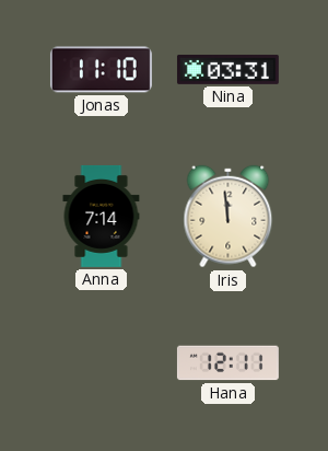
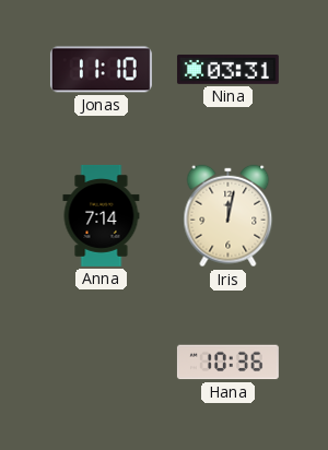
Iris: 11:59 -> 12:02 (229, 216)
Hana: 12:11 -> 10:36 (227, 363)
